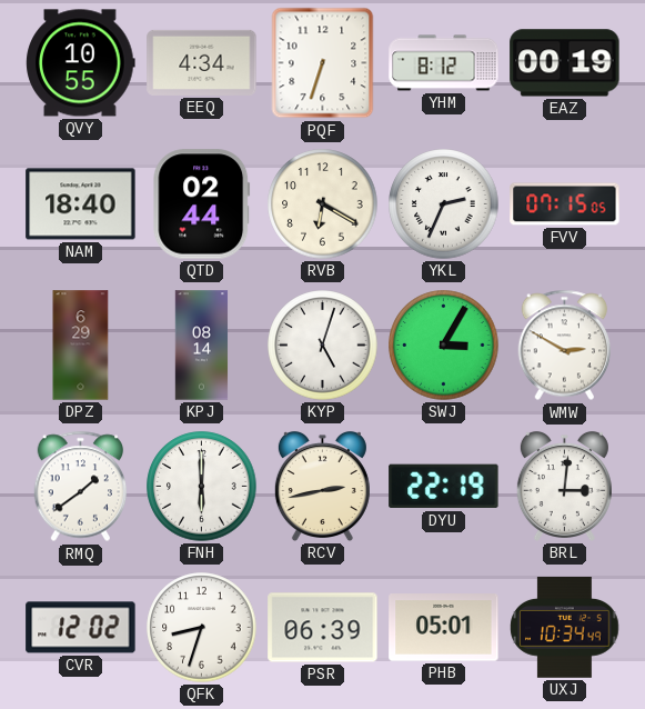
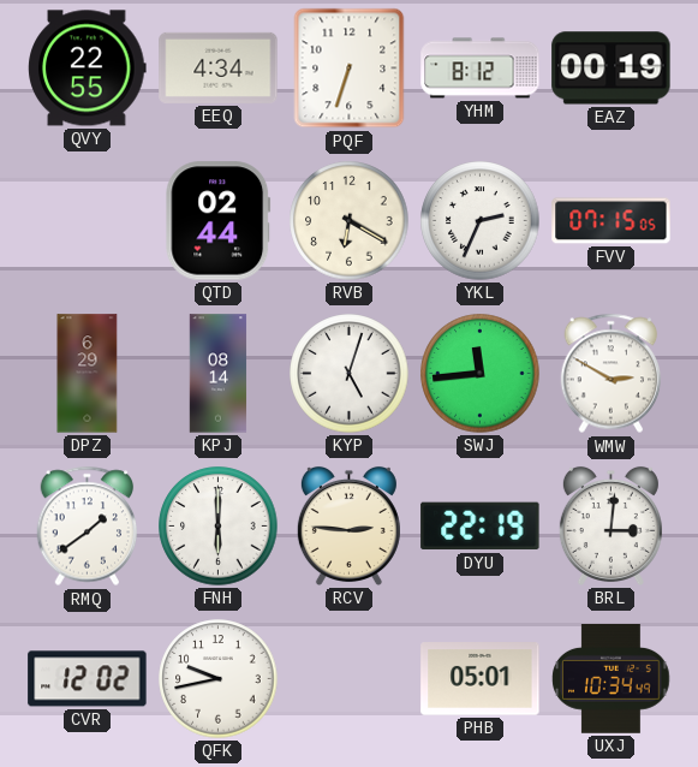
QVY: 10:55 -> 22:55 (88, 69)
NAM: 18:40 -> none (81, 204)
SWJ: 3:05 -> 11:44 (481, 374)
RCV: 2:43 -> 2:46 (348, 525)
QFK: 8:33 -> 9:43 (219, 679)
PSR: 06:39 -> none (323, 628)
